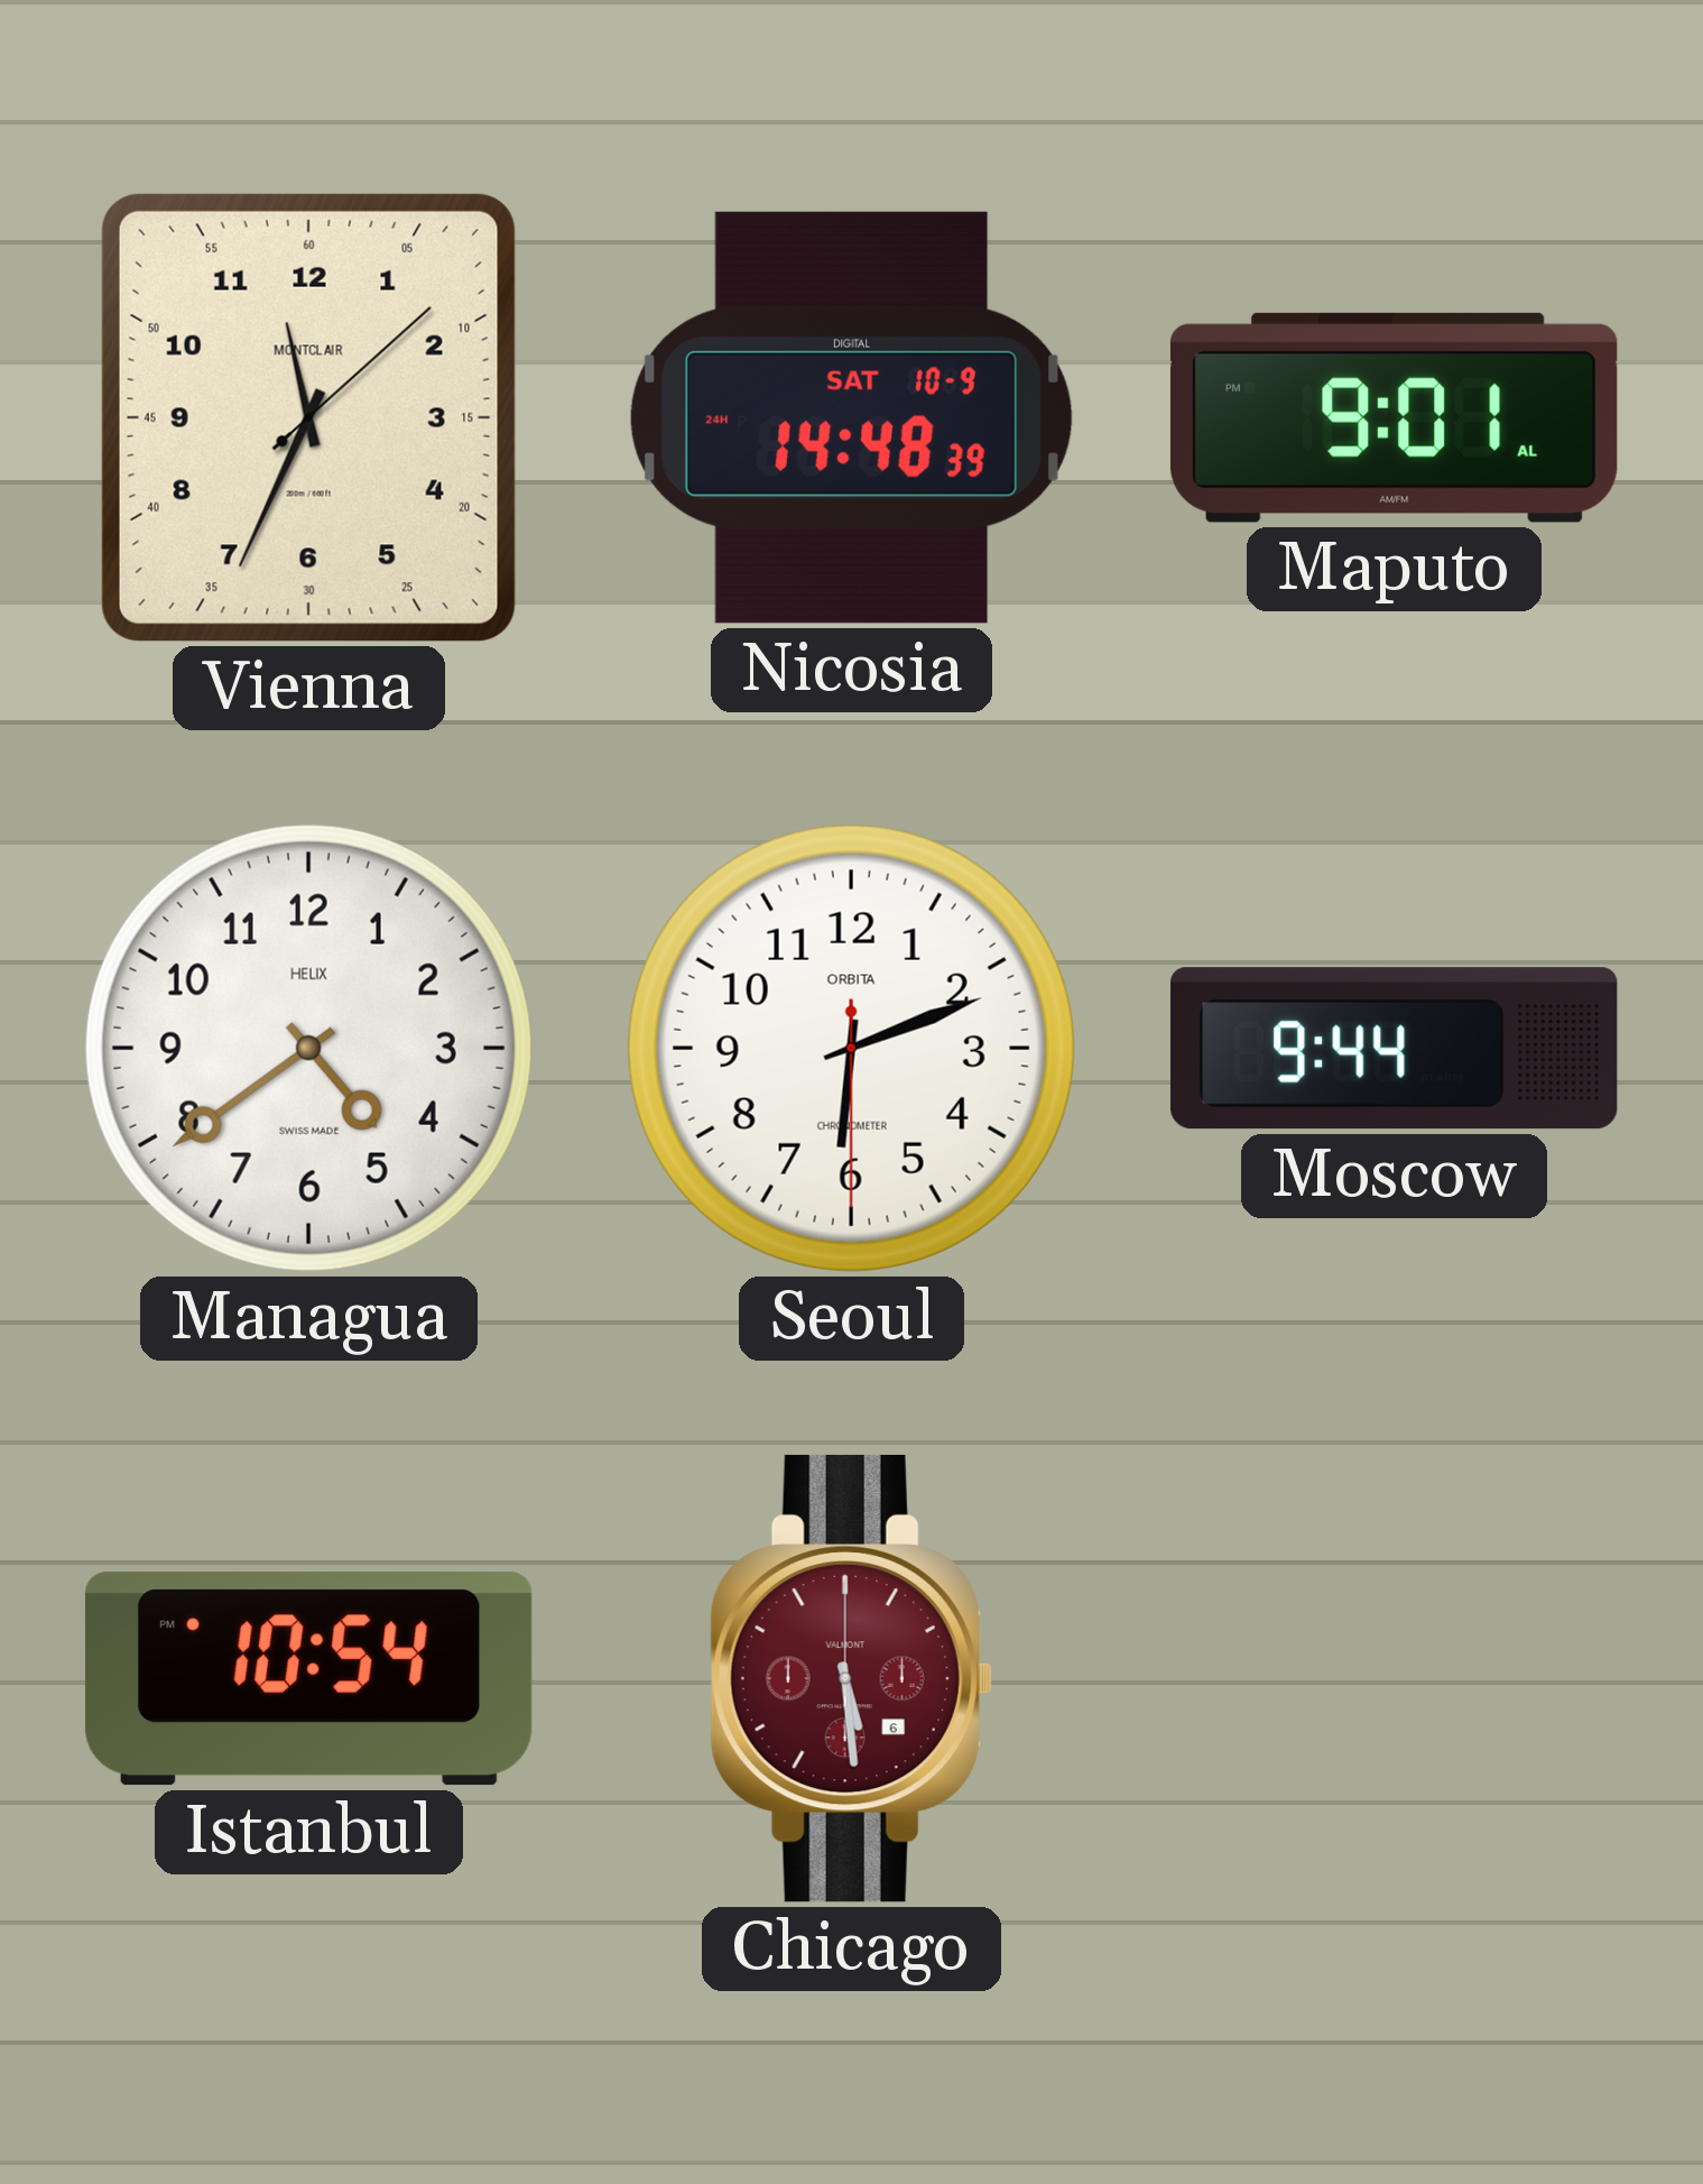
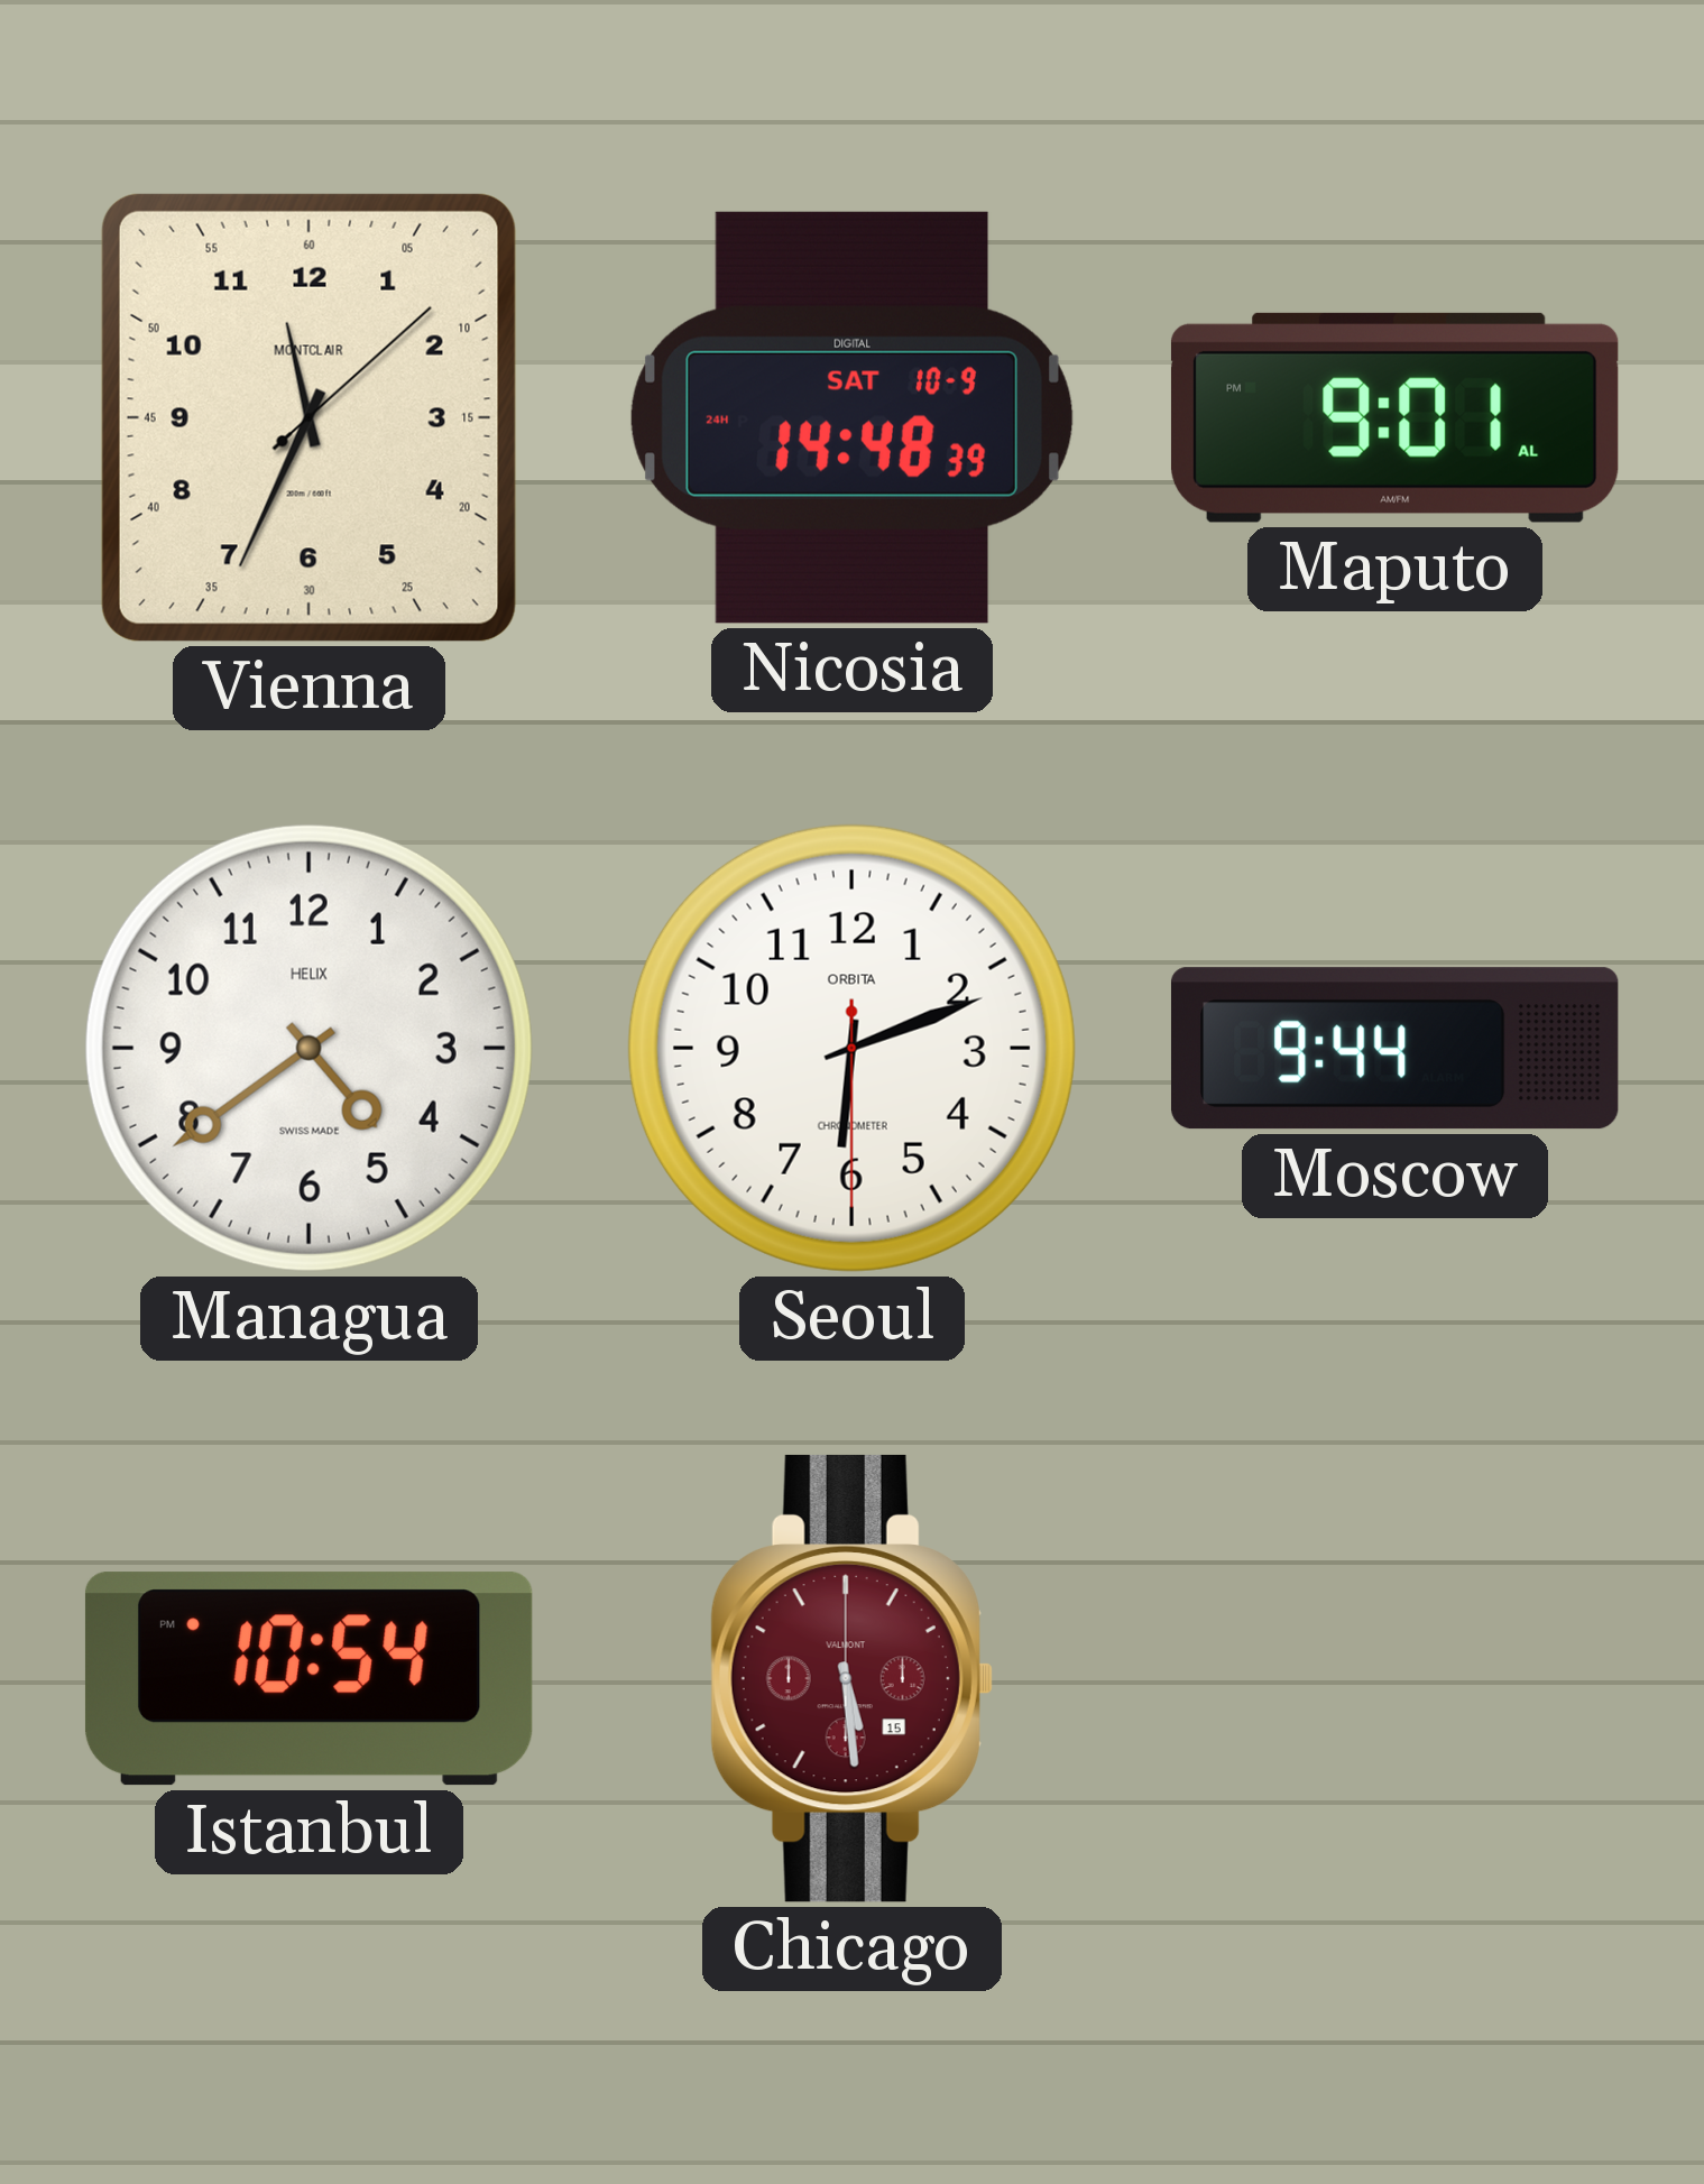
Chicago date: 6 -> 15 (851, 1678)
